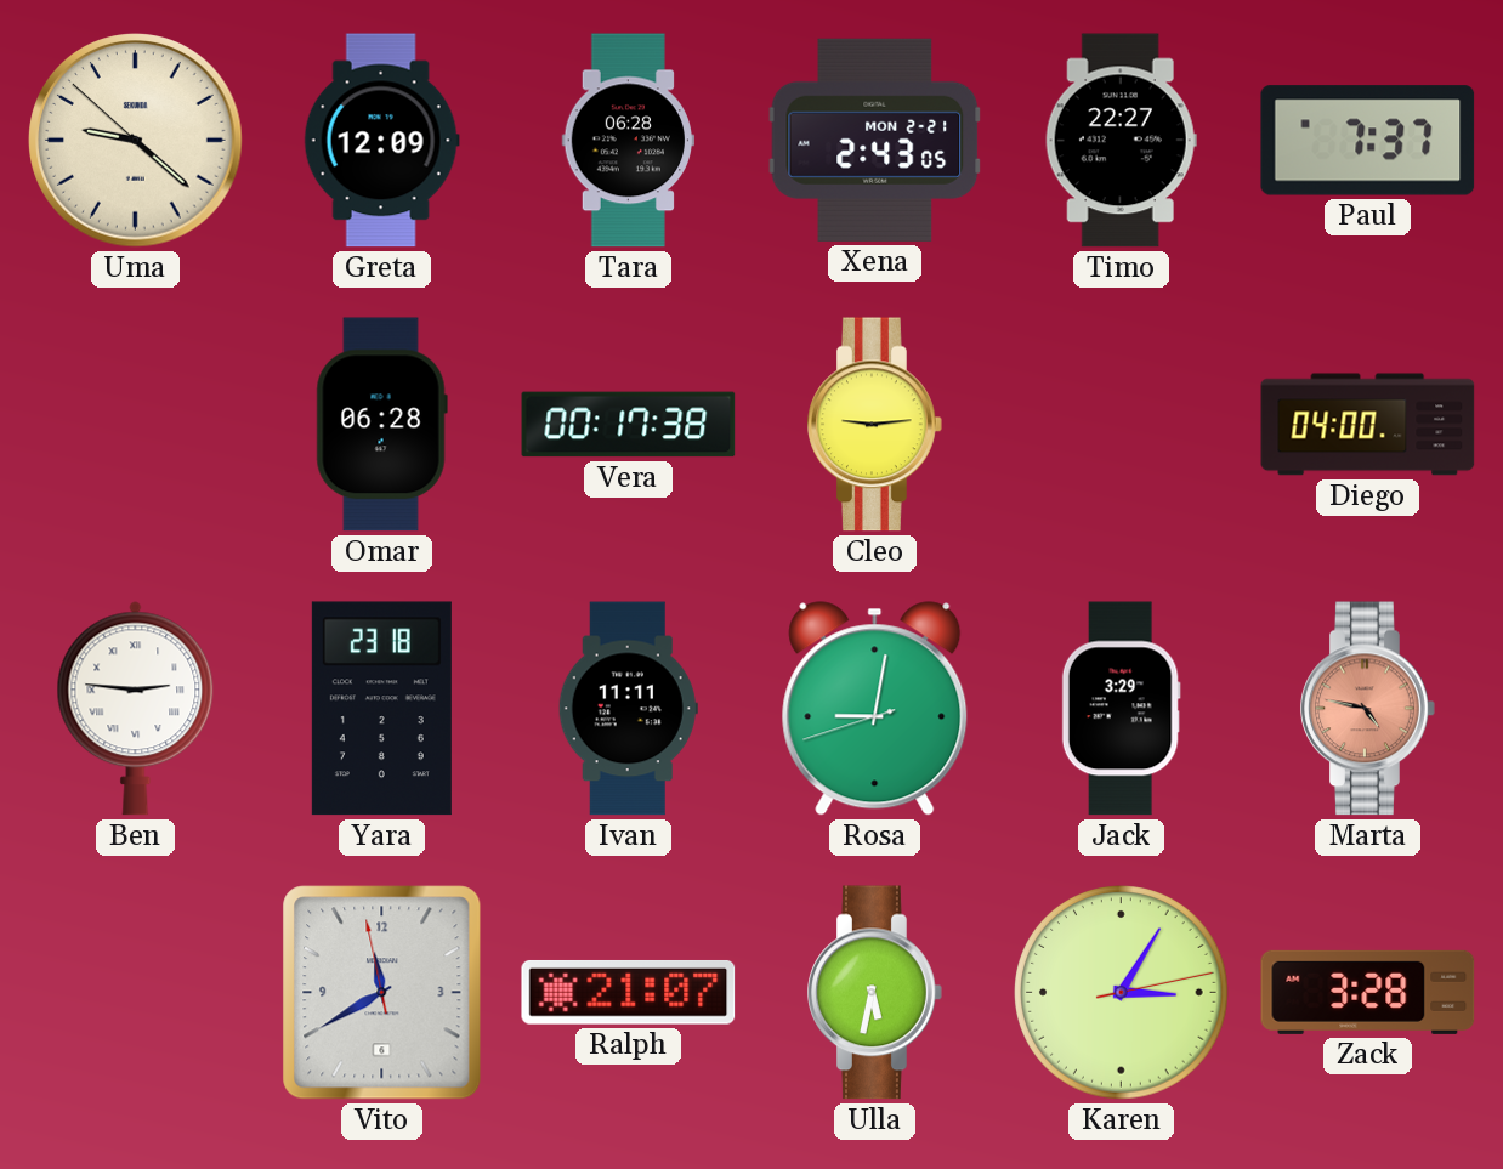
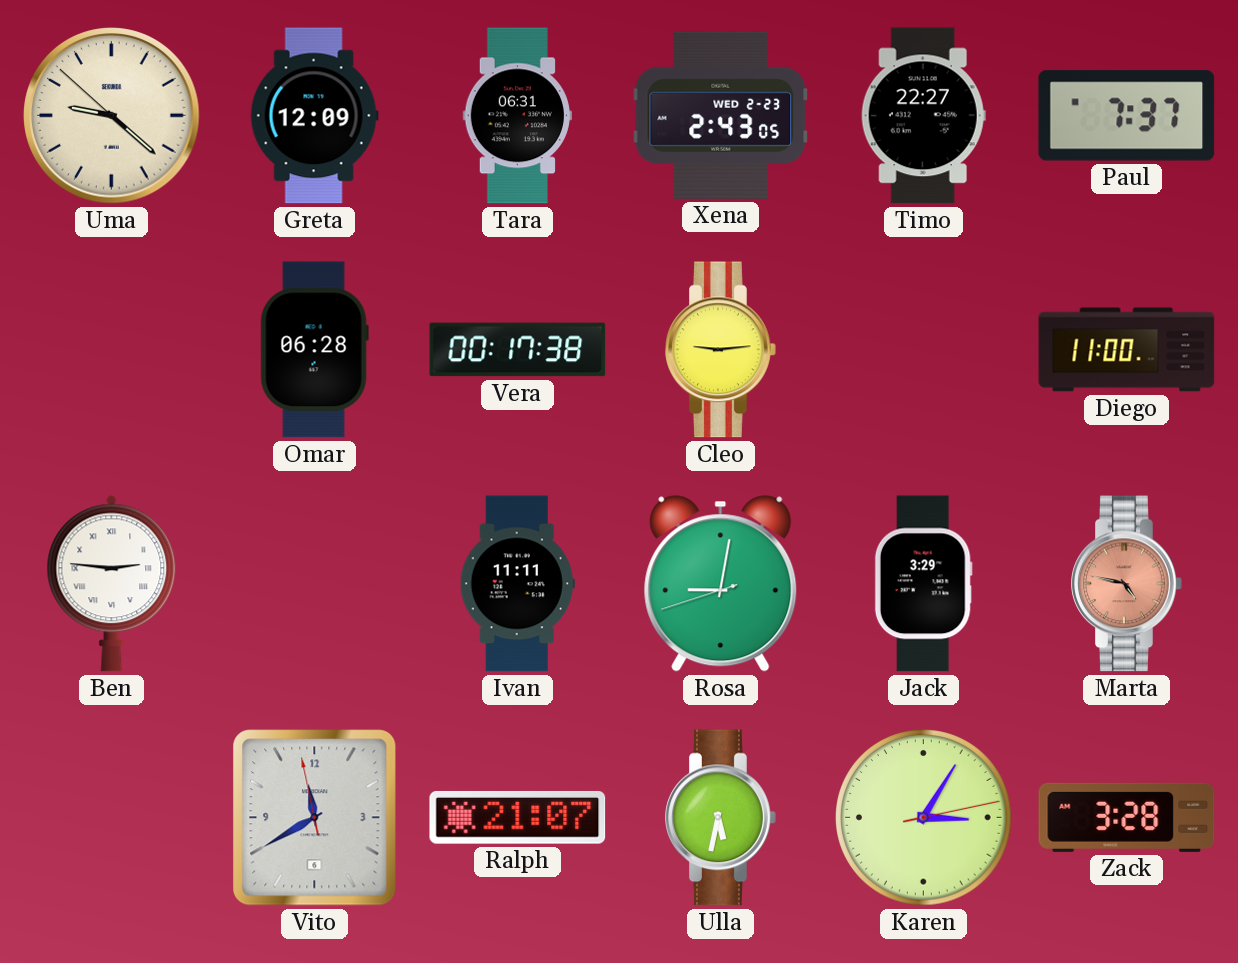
Tara: 06:28 -> 06:31 (517, 116)
Xena date: MON 2-21 -> WED 2-23 (721, 115)
Diego: 04:00 -> 11:00 (1127, 350)
Yara: 23:18 -> none (381, 709)
